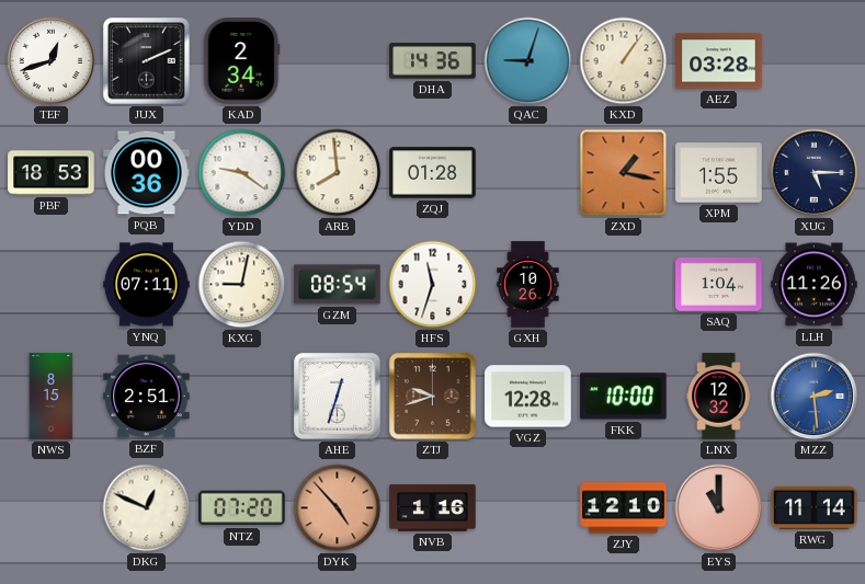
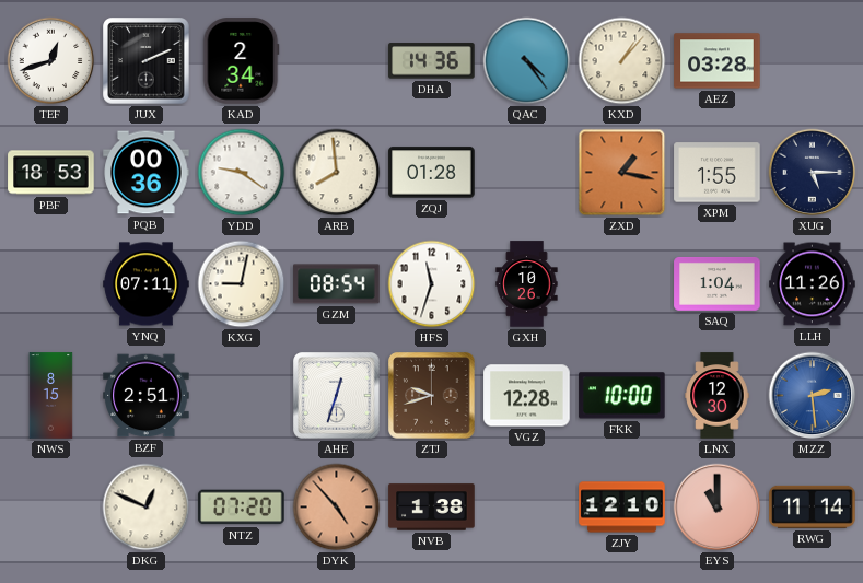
QAC: 9:03 -> 4:24 (527, 61)
KXD: 1:06 -> 1:07 (622, 61)
LNX: 12:32 -> 12:30 (718, 396)
NVB: 1:16 -> 1:38 (432, 508)
